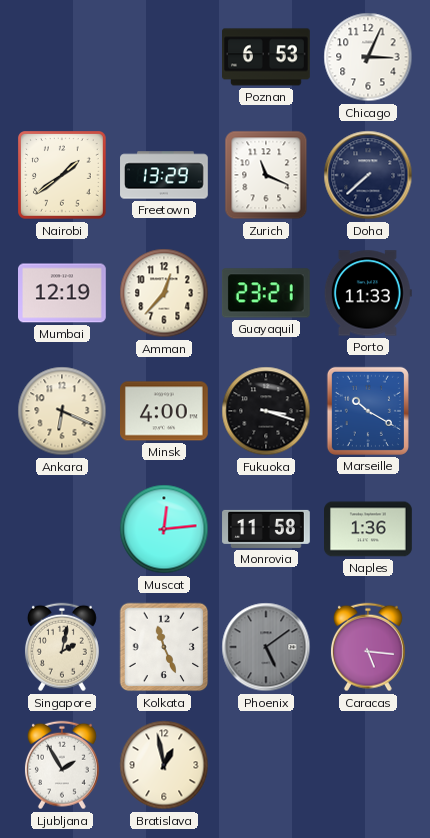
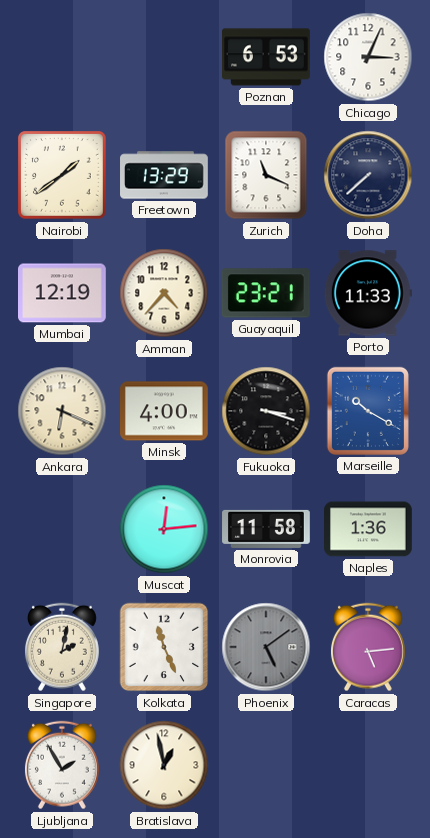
Amman: 12:37 -> 4:37 (164, 293)
Caracas: 5:16 -> 5:14 (368, 647)
